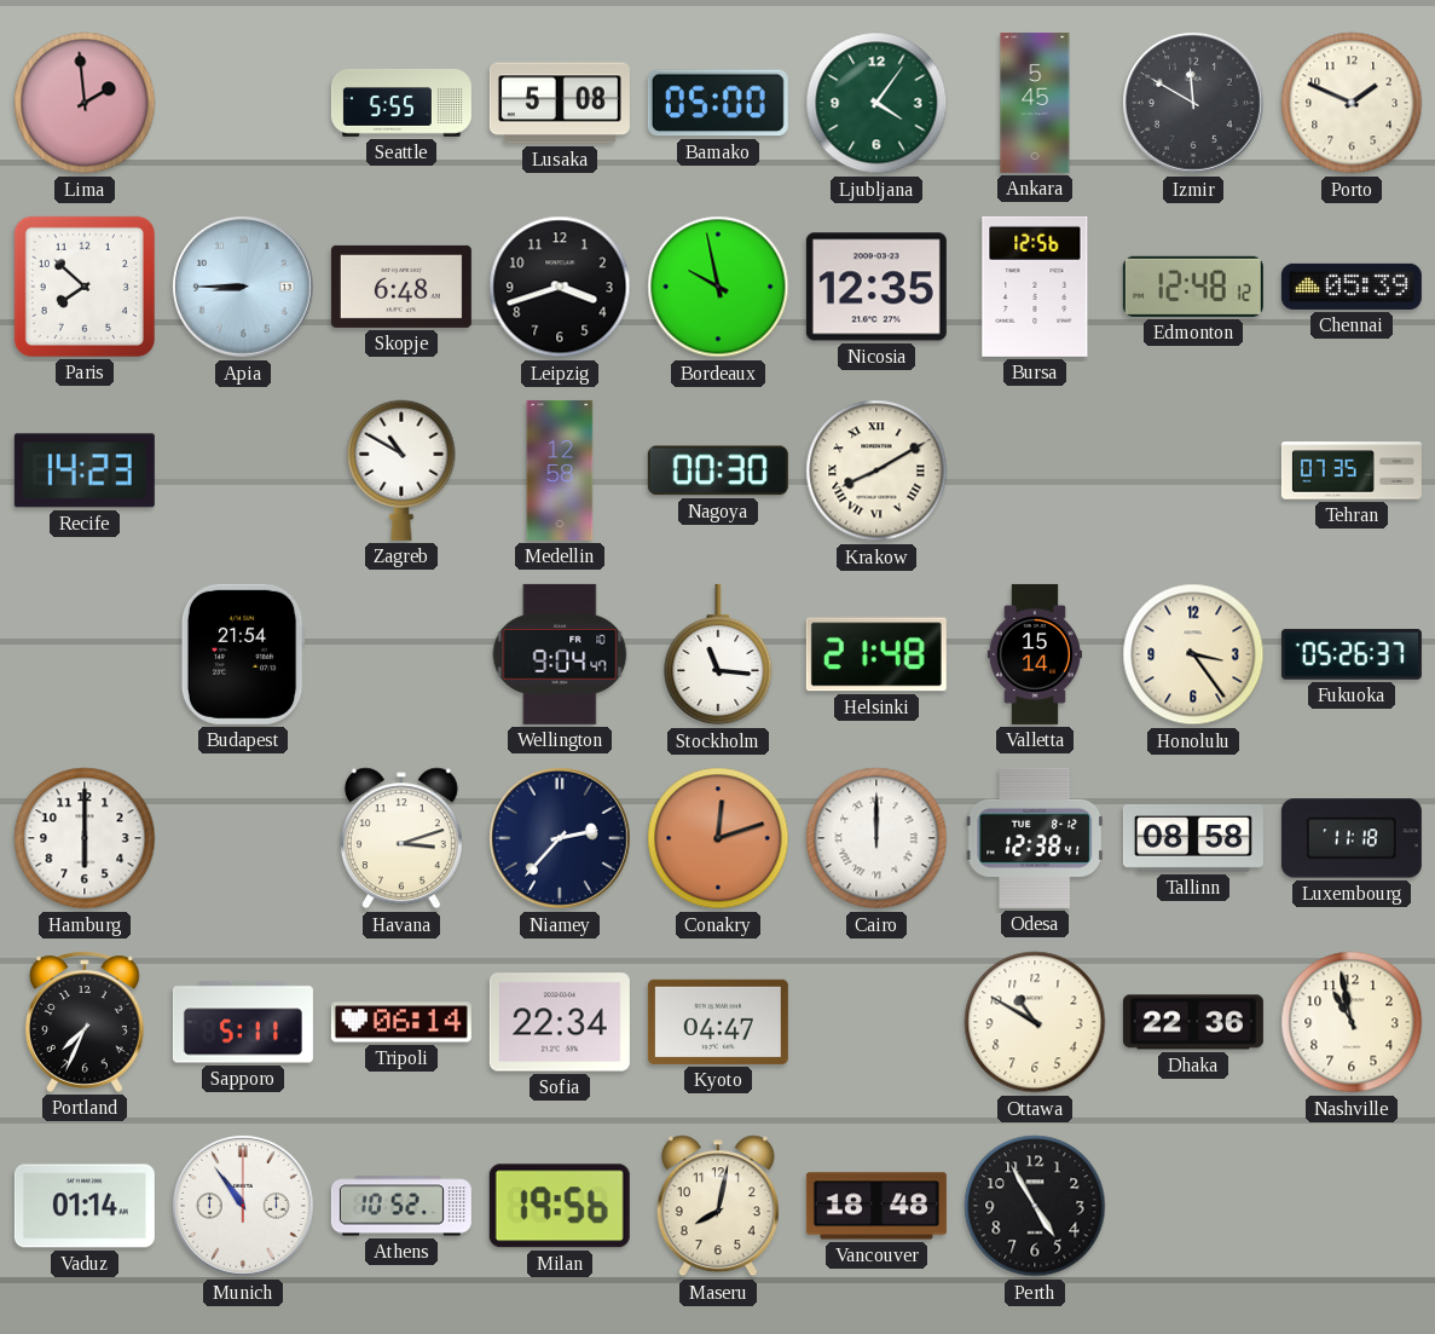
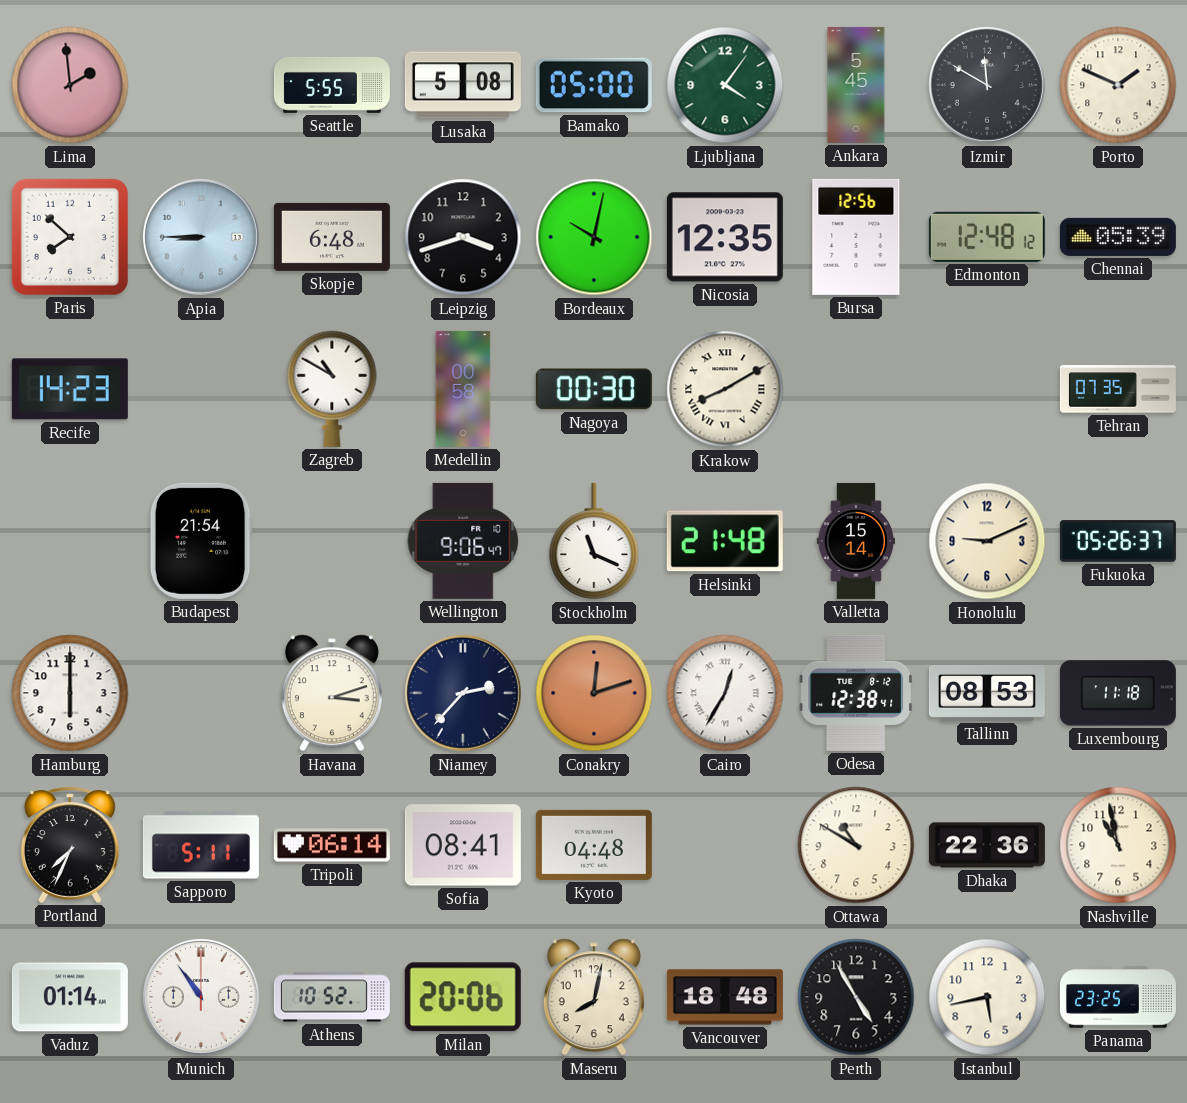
Bordeaux: 9:58 -> 10:02 (594, 237)
Medellin: 12:58 -> 00:58 (463, 389)
Wellington: 9:04 -> 9:06 (463, 541)
Stockholm: 11:16 -> 11:19 (594, 541)
Honolulu: 3:24 -> 9:11 (987, 541)
Cairo: 12:00 -> 12:35 (725, 693)
Tallinn: 08:58 -> 08:53 (987, 694)
Sofia: 22:34 -> 08:41 (463, 845)
Kyoto: 04:47 -> 04:48 (594, 845)
Milan: 19:56 -> 20:06 (463, 997)
Istanbul: none -> 5:43 (987, 997)
Panama: none -> 23:25 (1118, 997)
